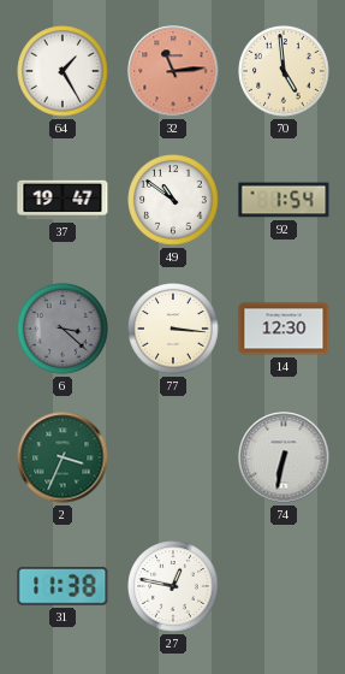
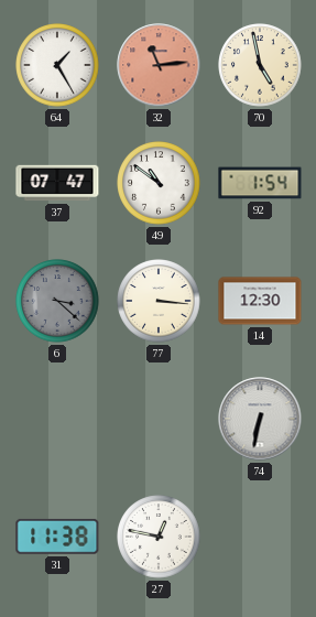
70: 4:59 -> 4:58 (260, 65)
37: 19:47 -> 07:47 (57, 183)
2: 3:34 -> none (63, 457)
